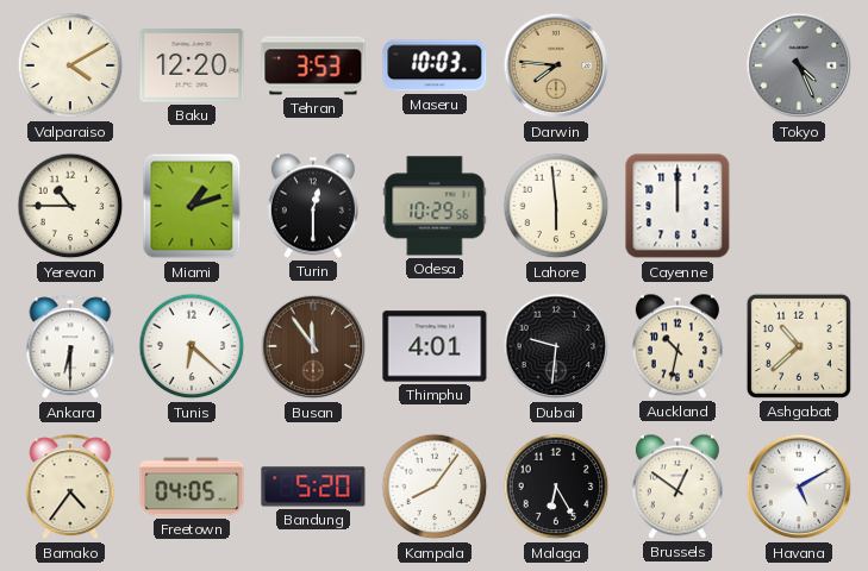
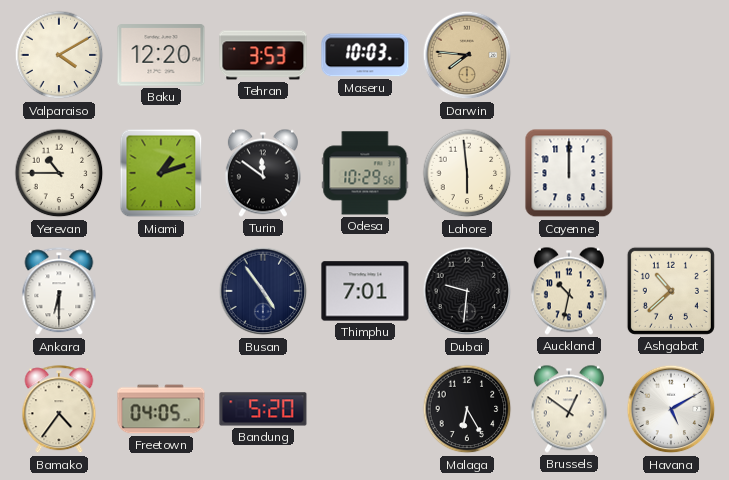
Tokyo: 4:26 -> none (799, 65)
Turin: 12:30 -> 11:51 (263, 173)
Tunis: 6:22 -> none (192, 346)
Busan: 11:54 -> 4:54 (263, 291)
Busan dial: brown -> navy (263, 291)
Thimphu: 4:01 -> 7:01 (365, 291)
Kampala: 8:06 -> none (435, 487)
